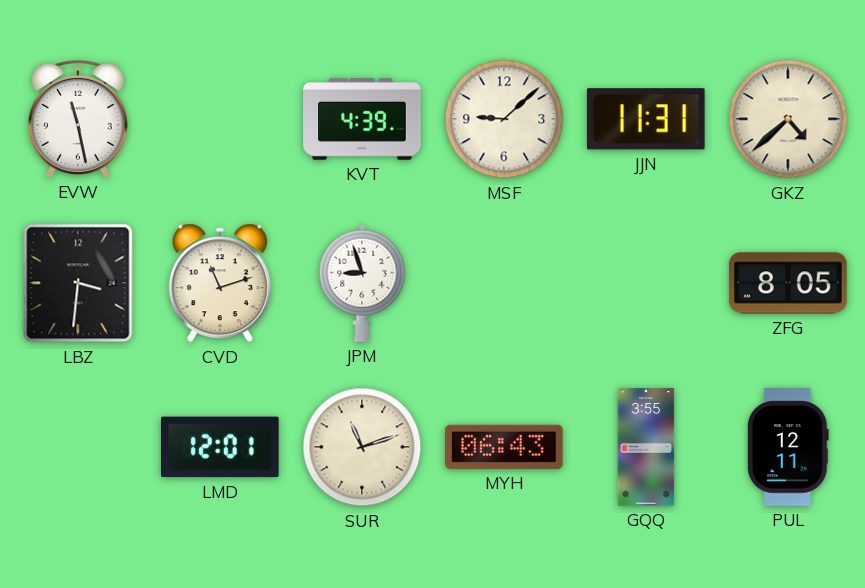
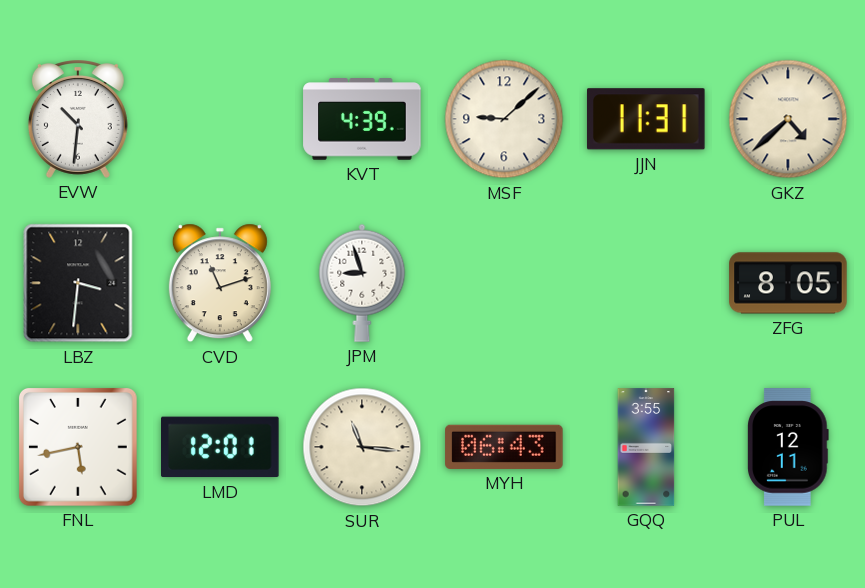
EVW: 11:28 -> 10:31 (78, 120)
FNL: none -> 5:43 (78, 447)
SUR: 11:12 -> 11:16 (362, 447)
